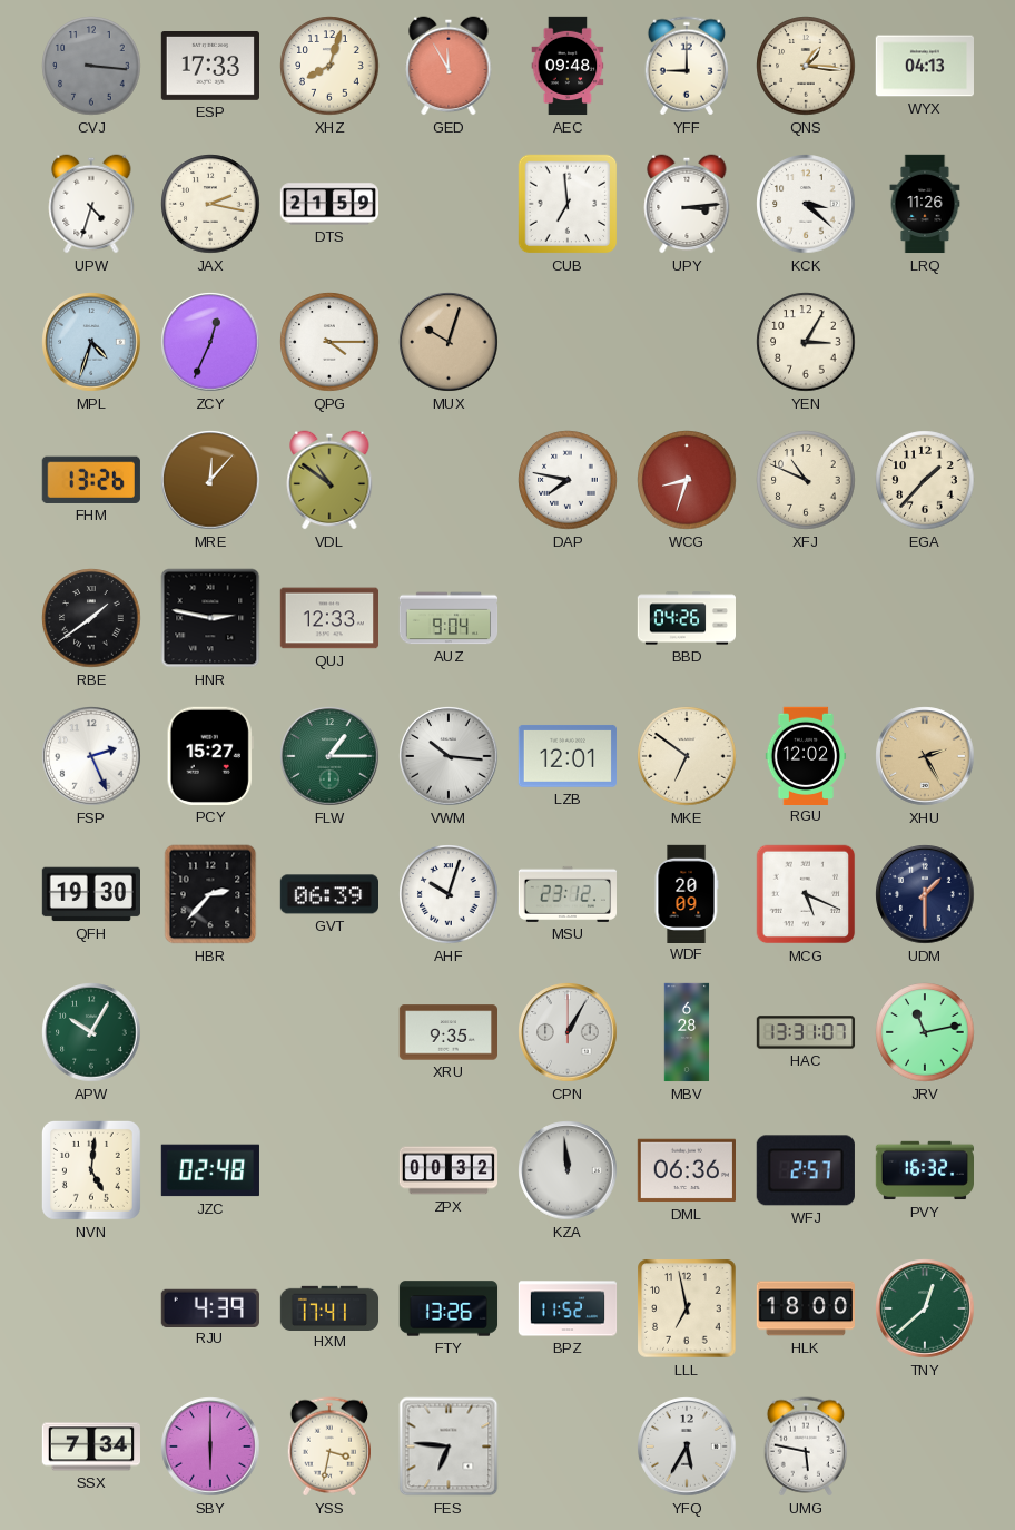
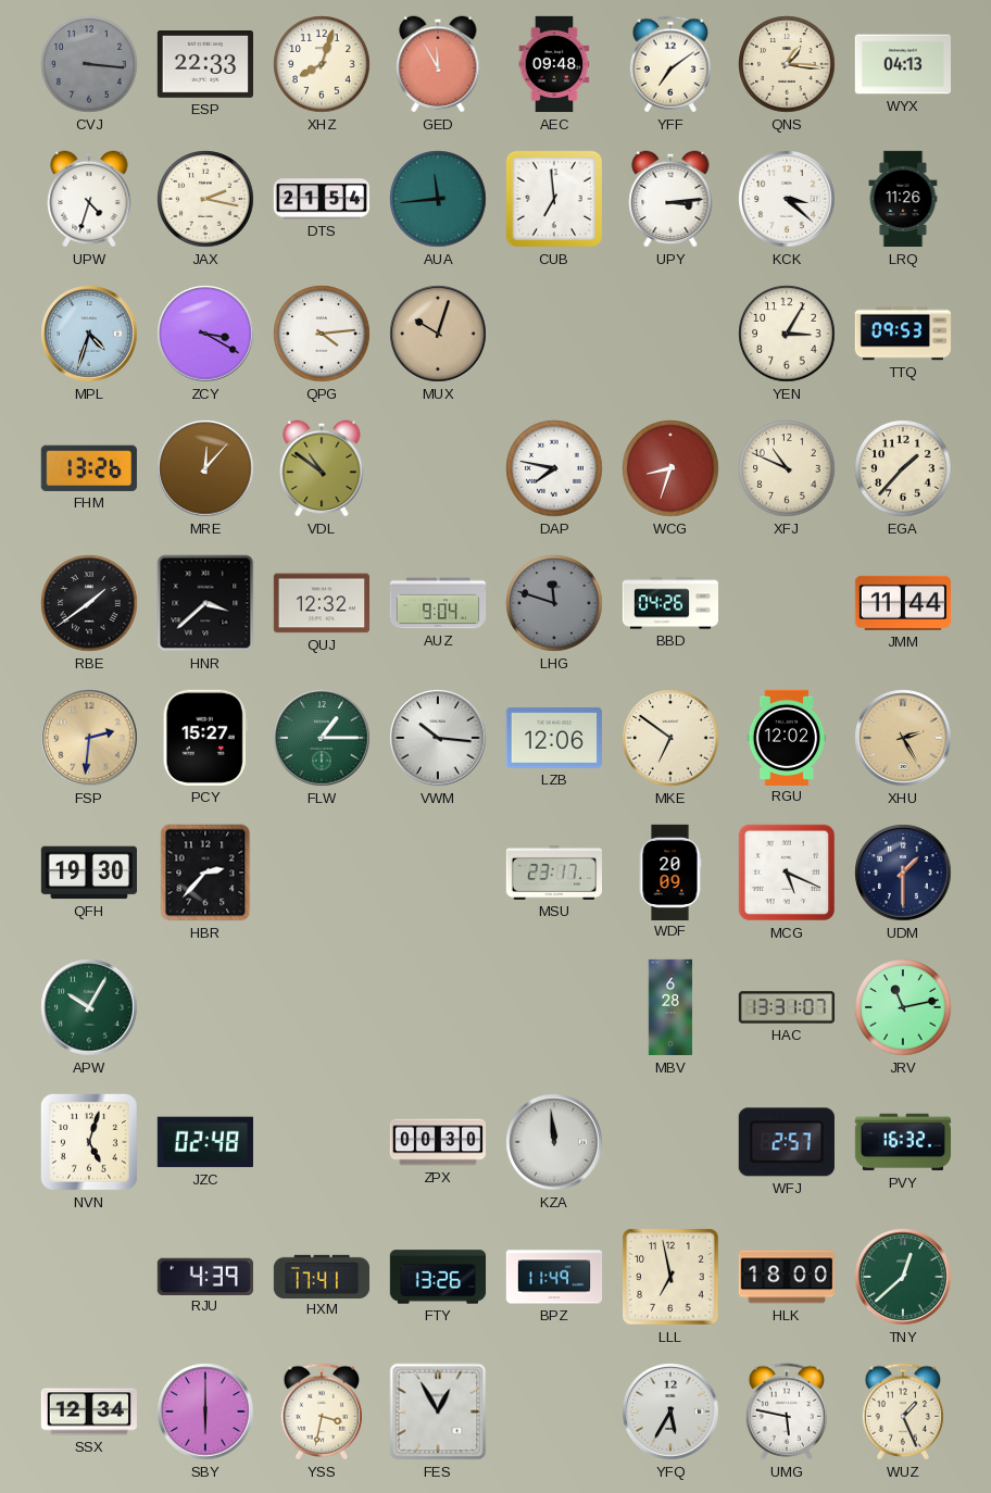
ESP: 17:33 -> 22:33 (204, 65)
YFF: 9:00 -> 7:09 (669, 64)
DTS: 21:59 -> 21:54 (321, 199)
AUA: none -> 11:44 (438, 199)
ZCY: 12:34 -> 3:20 (205, 334)
QPG: 4:15 -> 4:14 (322, 334)
TTQ: none -> 09:53 (903, 334)
HNR: 2:47 -> 3:38 (205, 603)
QUJ: 12:33 -> 12:32 (321, 603)
LHG: none -> 11:48 (554, 603)
JMM: none -> 11:44 (902, 603)
FSP: 2:26 -> 2:31 (89, 738)
FSP dial: white -> champagne (89, 738)
LZB: 12:01 -> 12:06 (554, 738)
GVT: 06:39 -> none (328, 894)
AHF: 10:03 -> none (449, 894)
MSU: 23:12 -> 23:17 (553, 873)
XRU: 9:35 -> none (447, 1032)
CPN: 1:05 -> none (568, 1032)
NVN: 5:01 -> 5:03 (89, 1142)
ZPX: 00:32 -> 00:30 (437, 1142)
DML: 06:36 -> none (686, 1170)
BPZ: 11:52 -> 11:49 (554, 1277)
SSX: 7:34 -> 12:34 (88, 1412)
FES: 6:46 -> 12:55 (438, 1412)
WUZ: none -> 1:26 (902, 1412)
